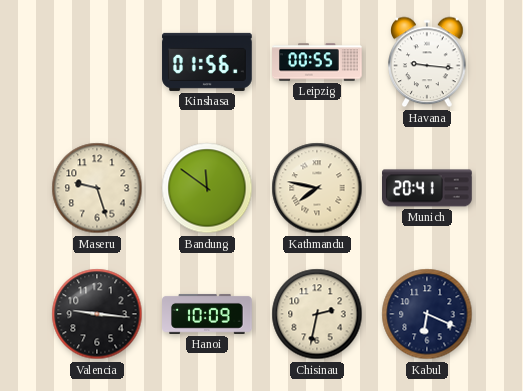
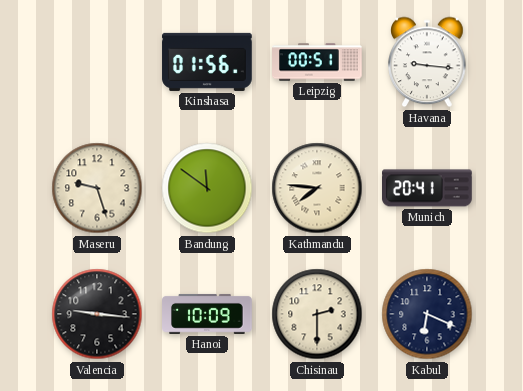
Leipzig: 00:55 -> 00:51 (317, 62)
Kathmandu: 7:47 -> 7:46 (317, 188)
Chisinau: 2:32 -> 2:30 (317, 314)
